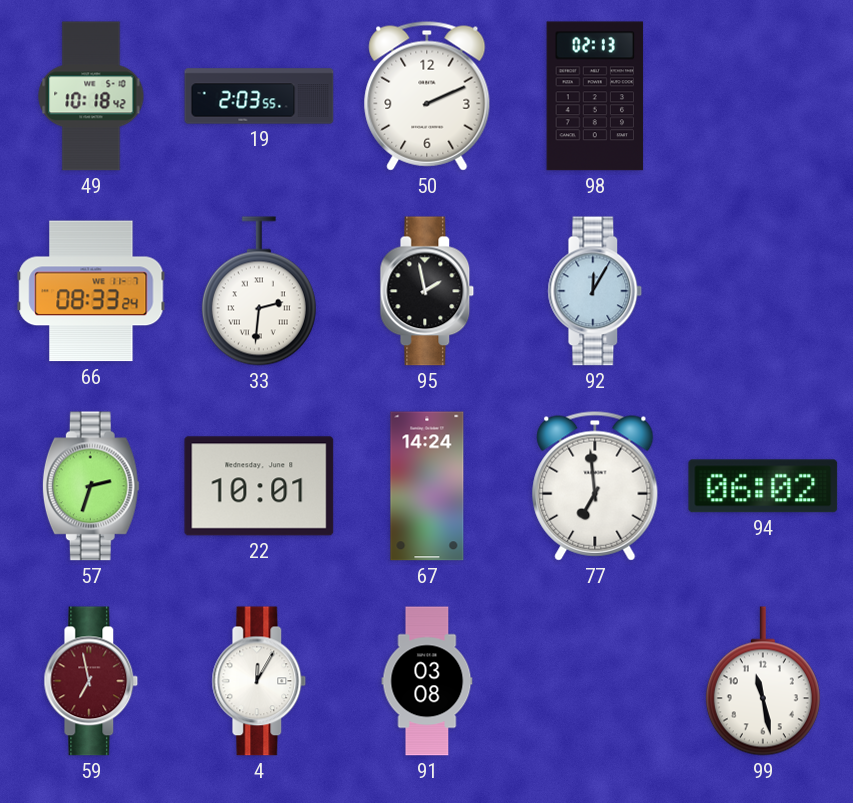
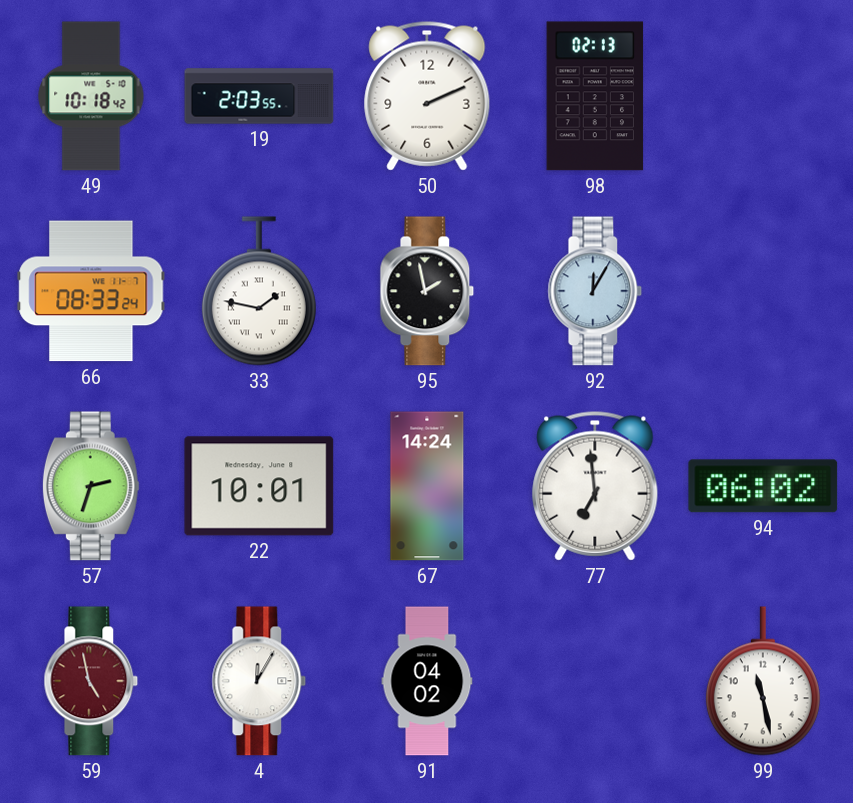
33: 2:31 -> 1:47 (259, 291)
59: 6:58 -> 4:58 (91, 681)
91: 03:08 -> 04:02 (427, 681)
